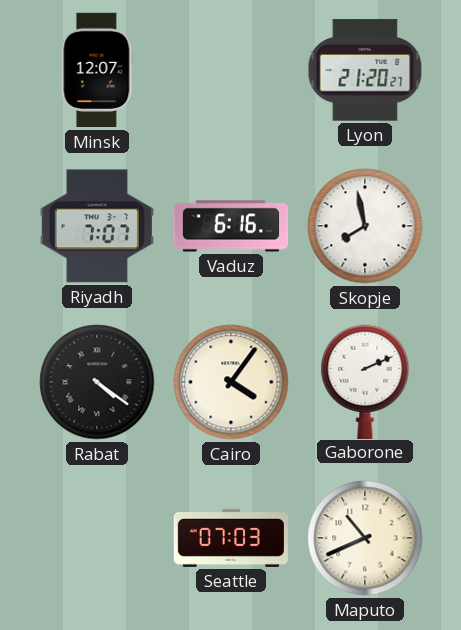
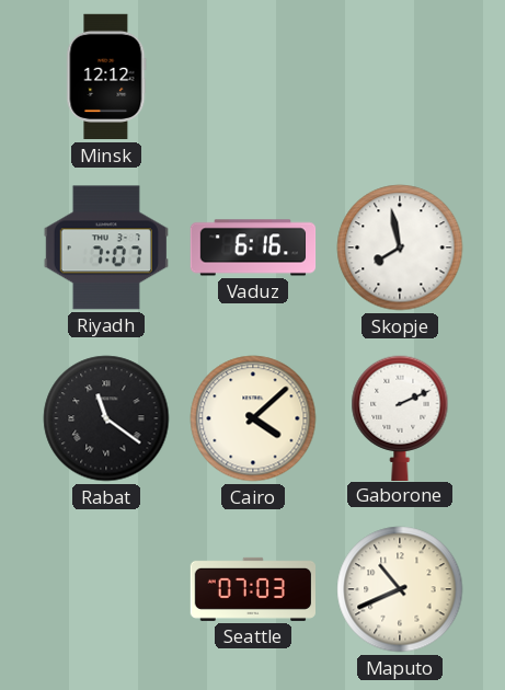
Minsk: 12:07 -> 12:12 (106, 77)
Lyon: 21:20 -> none (365, 70)
Rabat: 4:21 -> 11:21 (106, 418)
Cairo: 4:06 -> 4:08 (253, 418)
